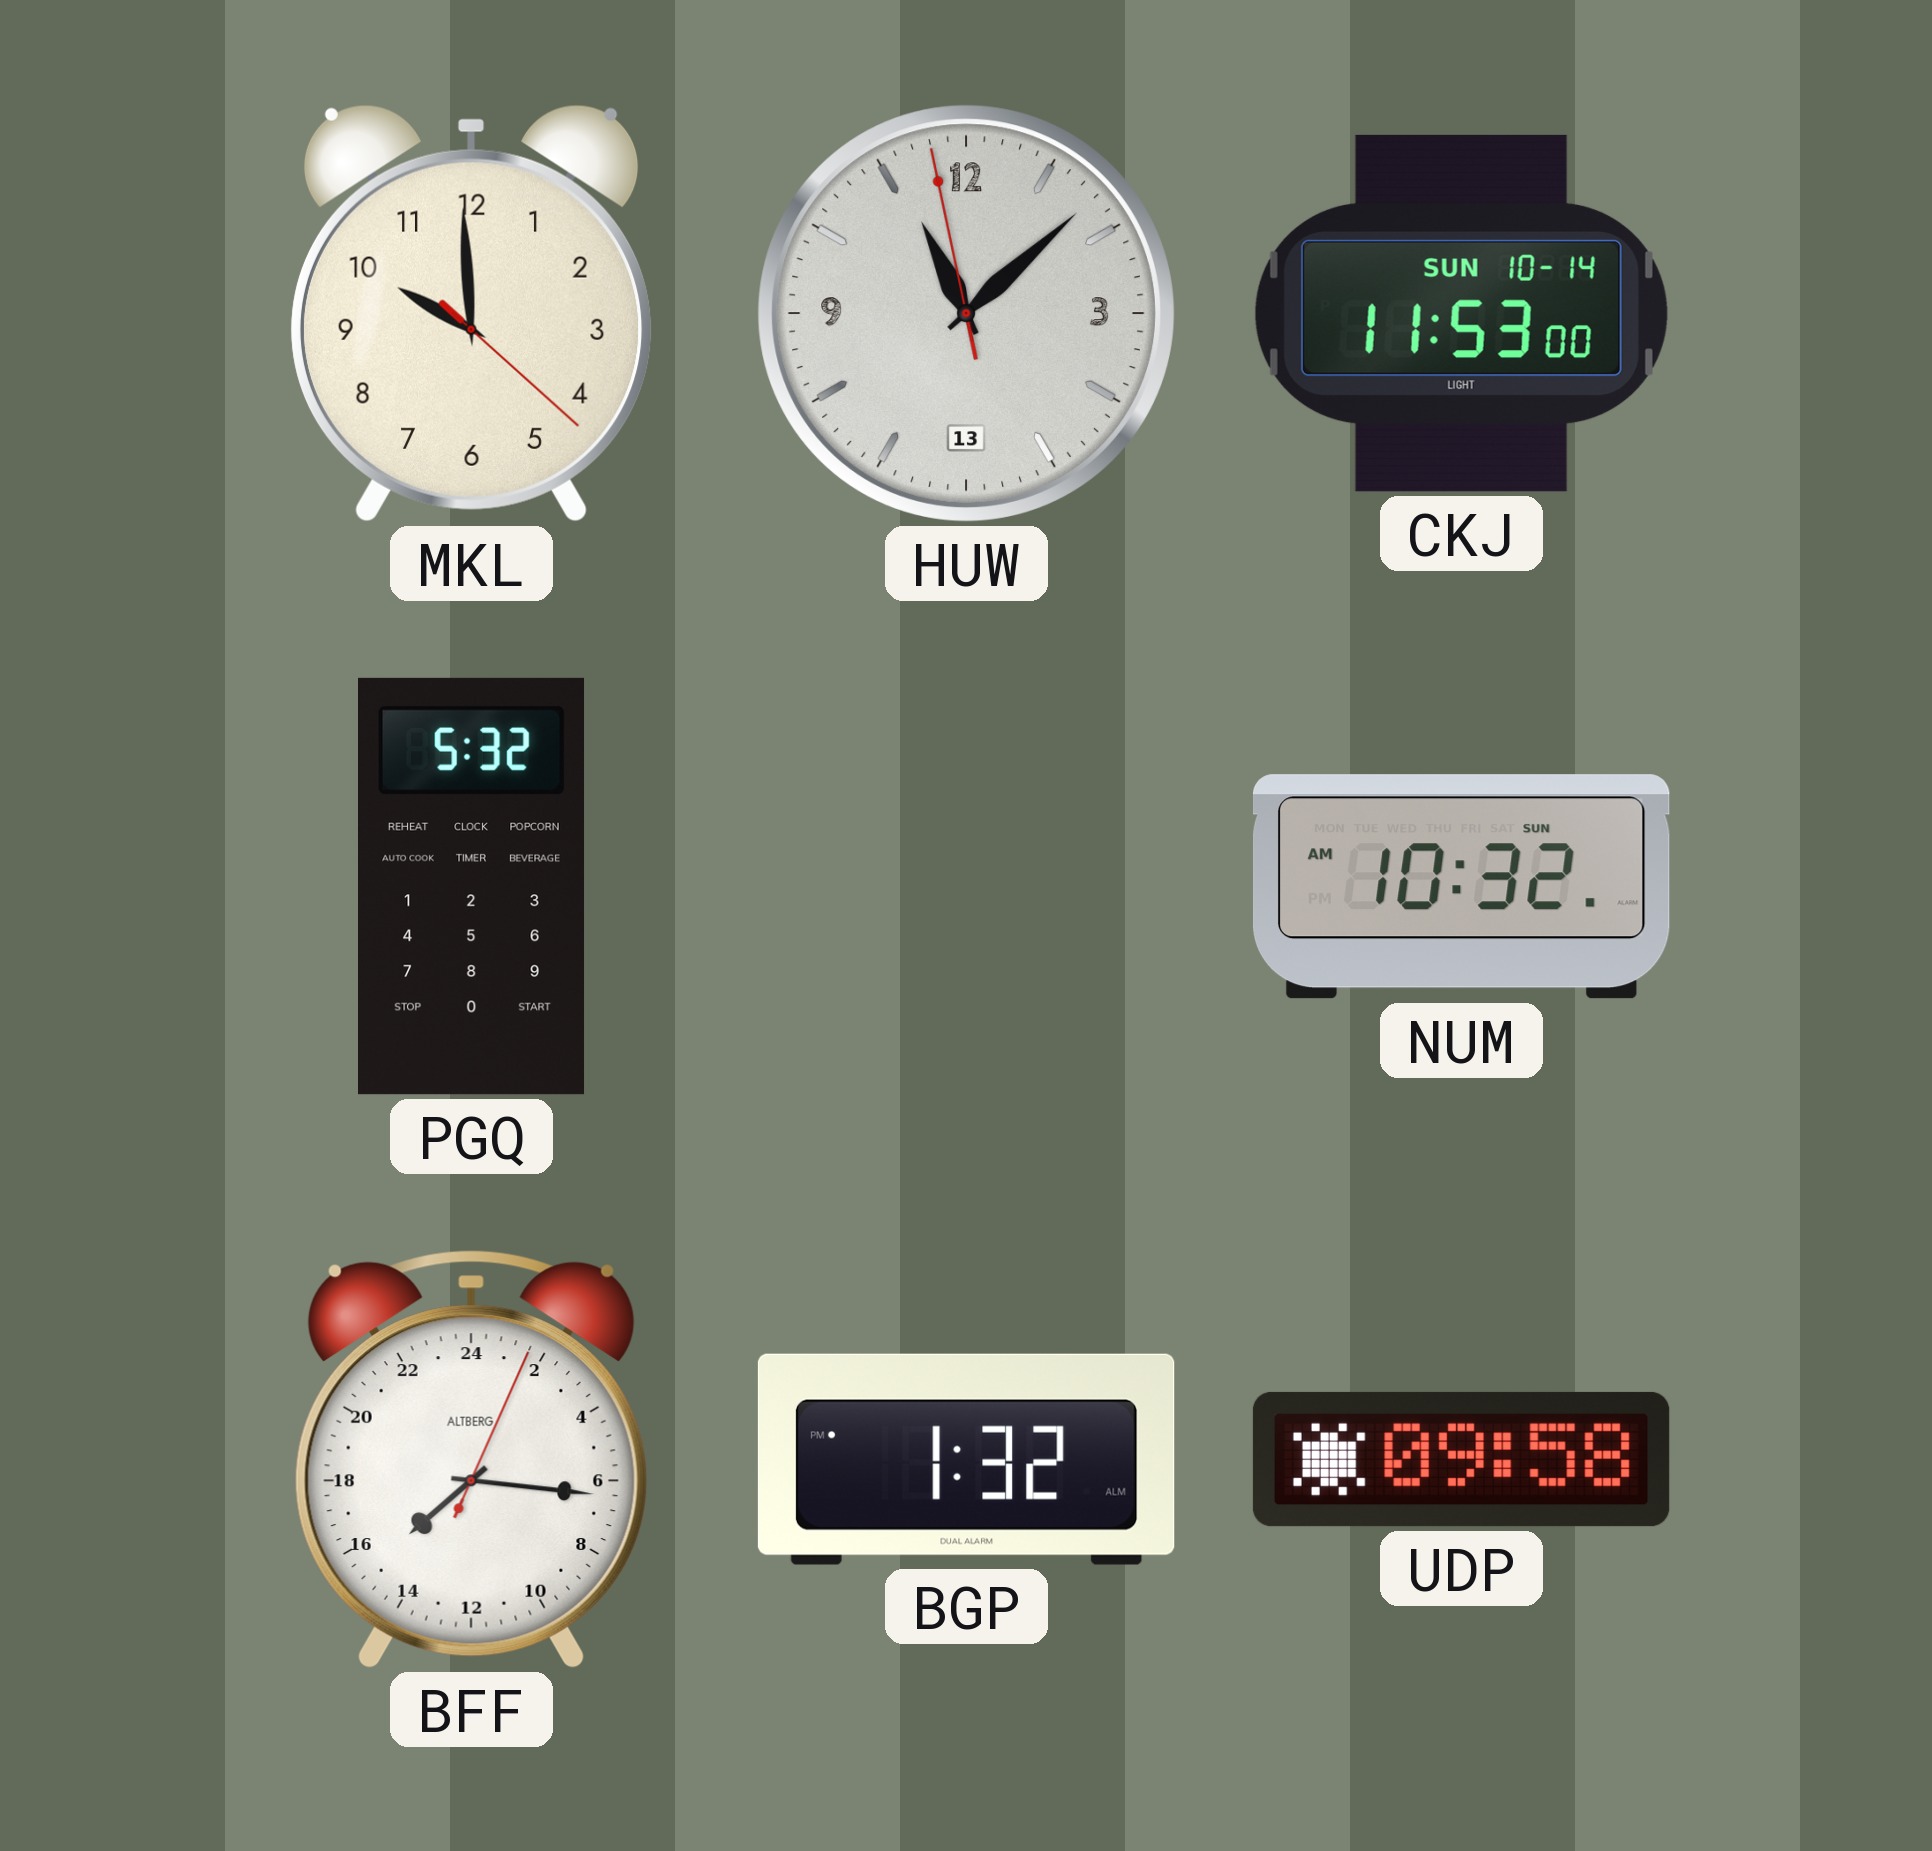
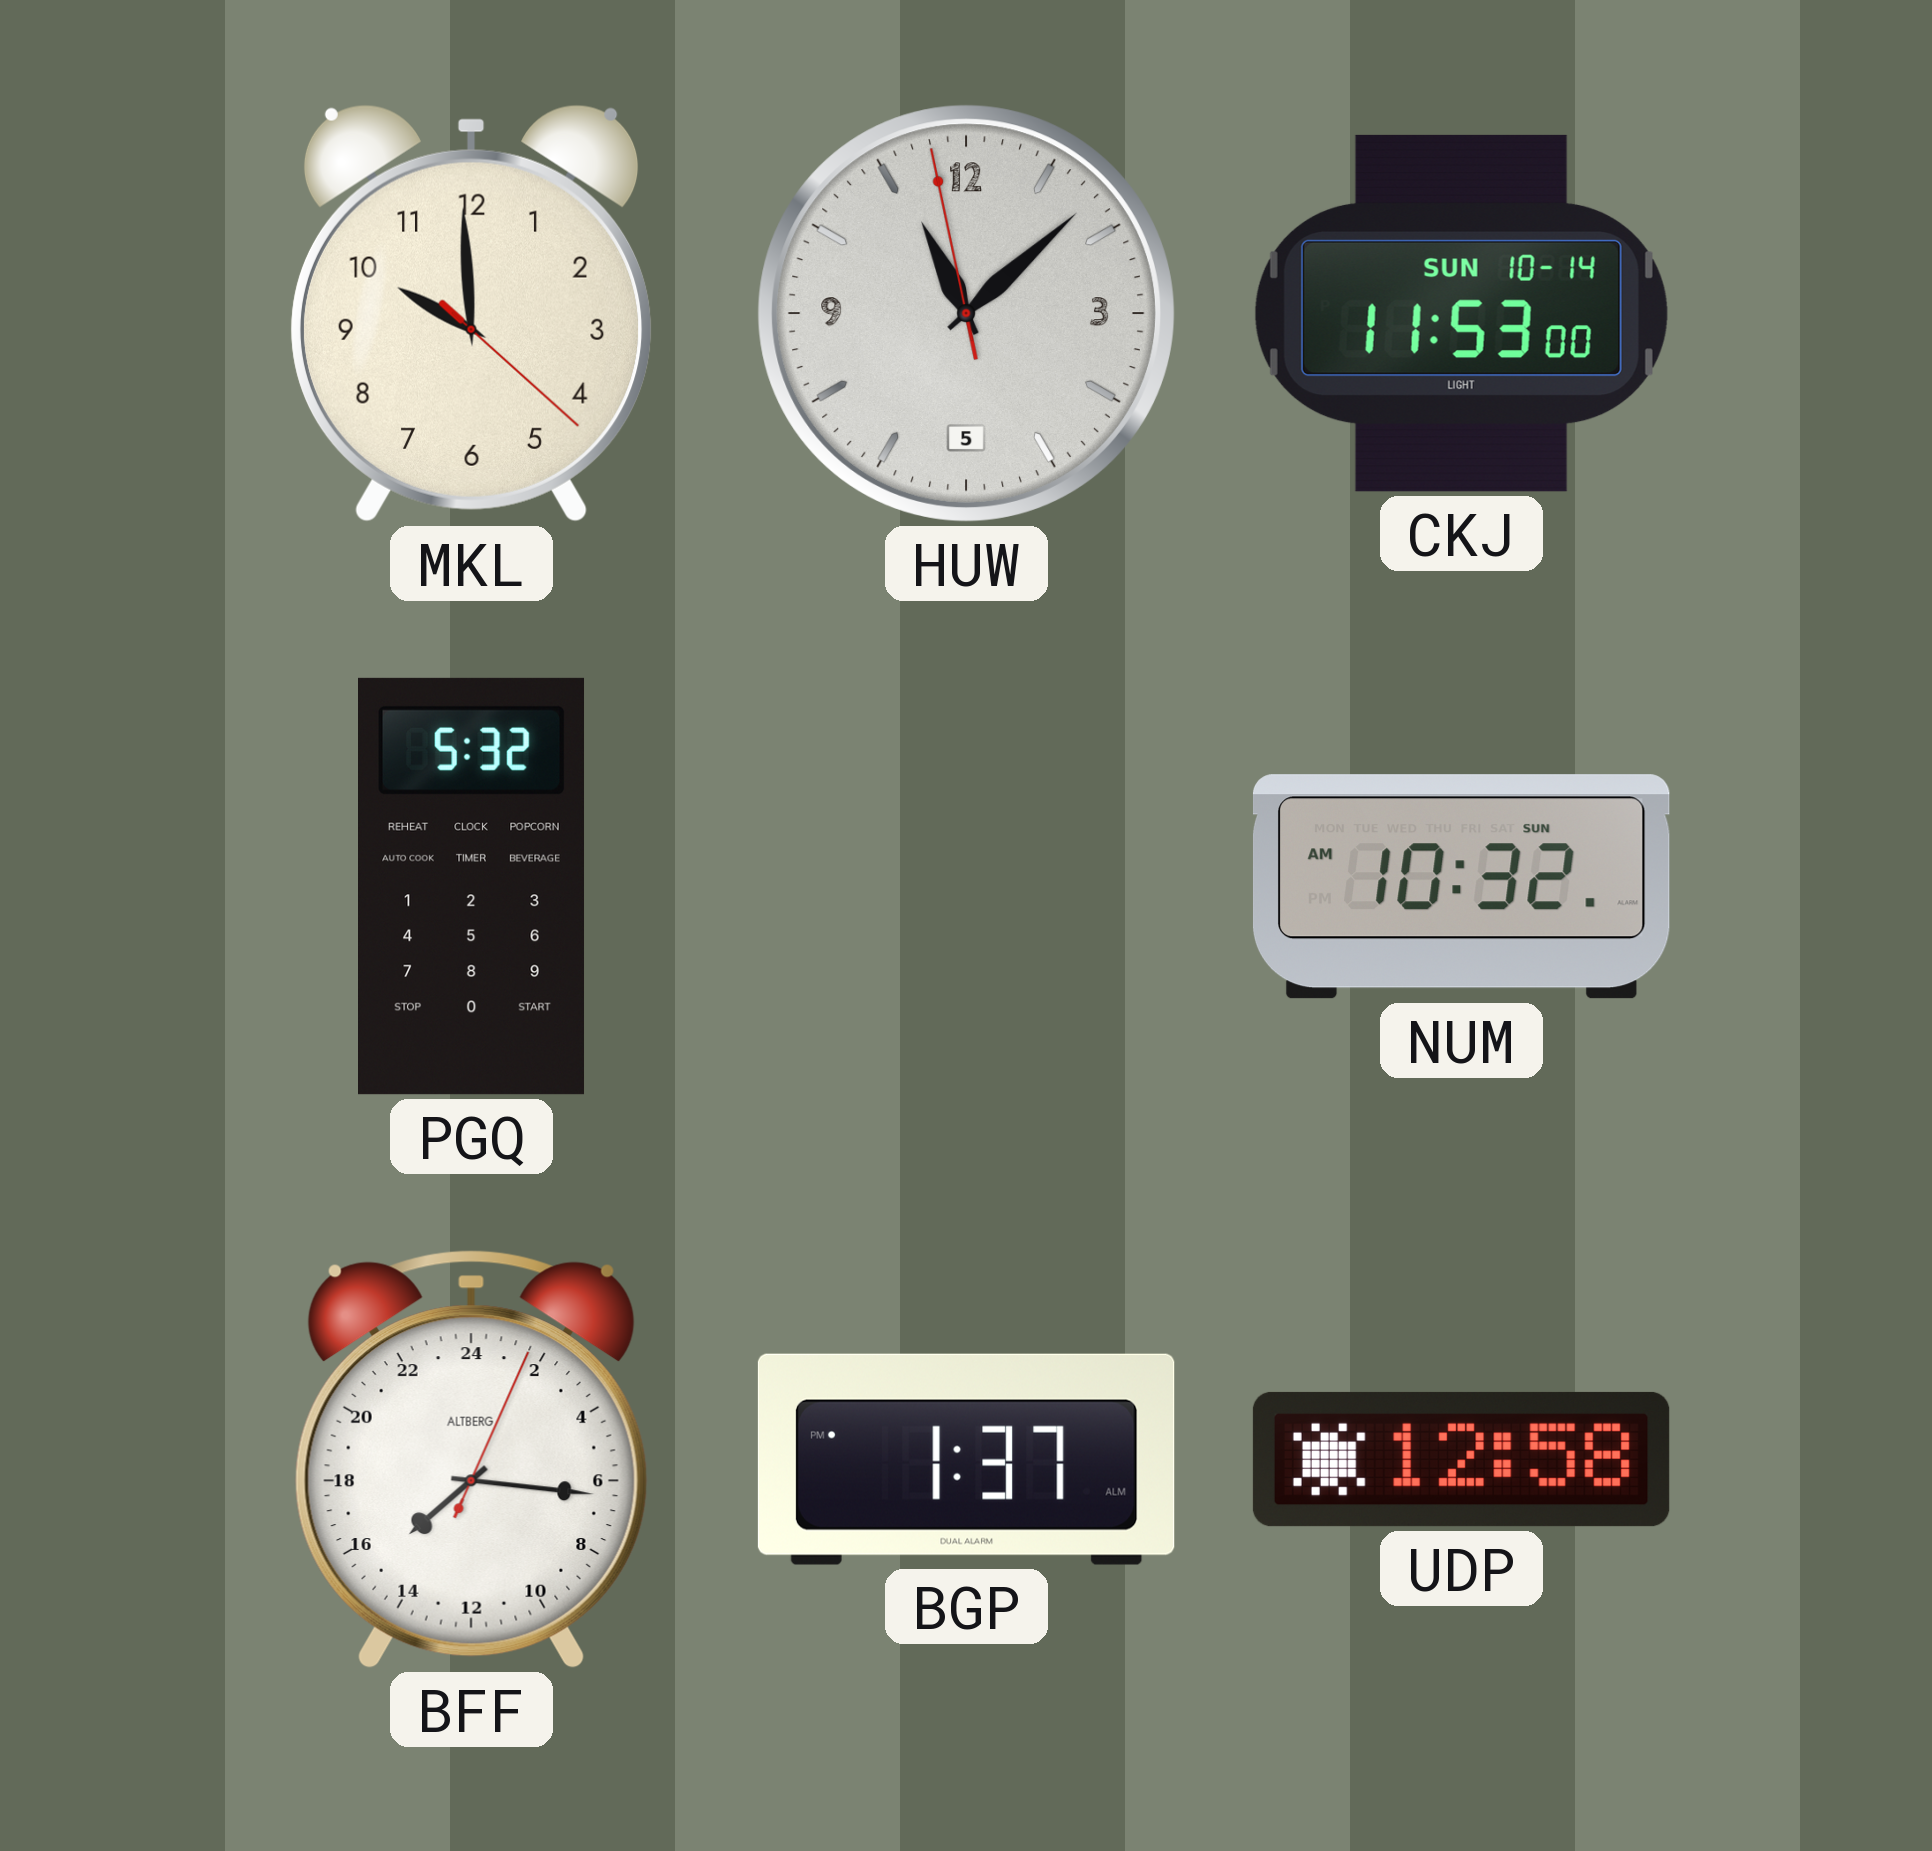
HUW date: 13 -> 5 (966, 313)
BGP: 1:32 -> 1:37 (966, 1459)
UDP: 09:58 -> 12:58 (1461, 1459)
